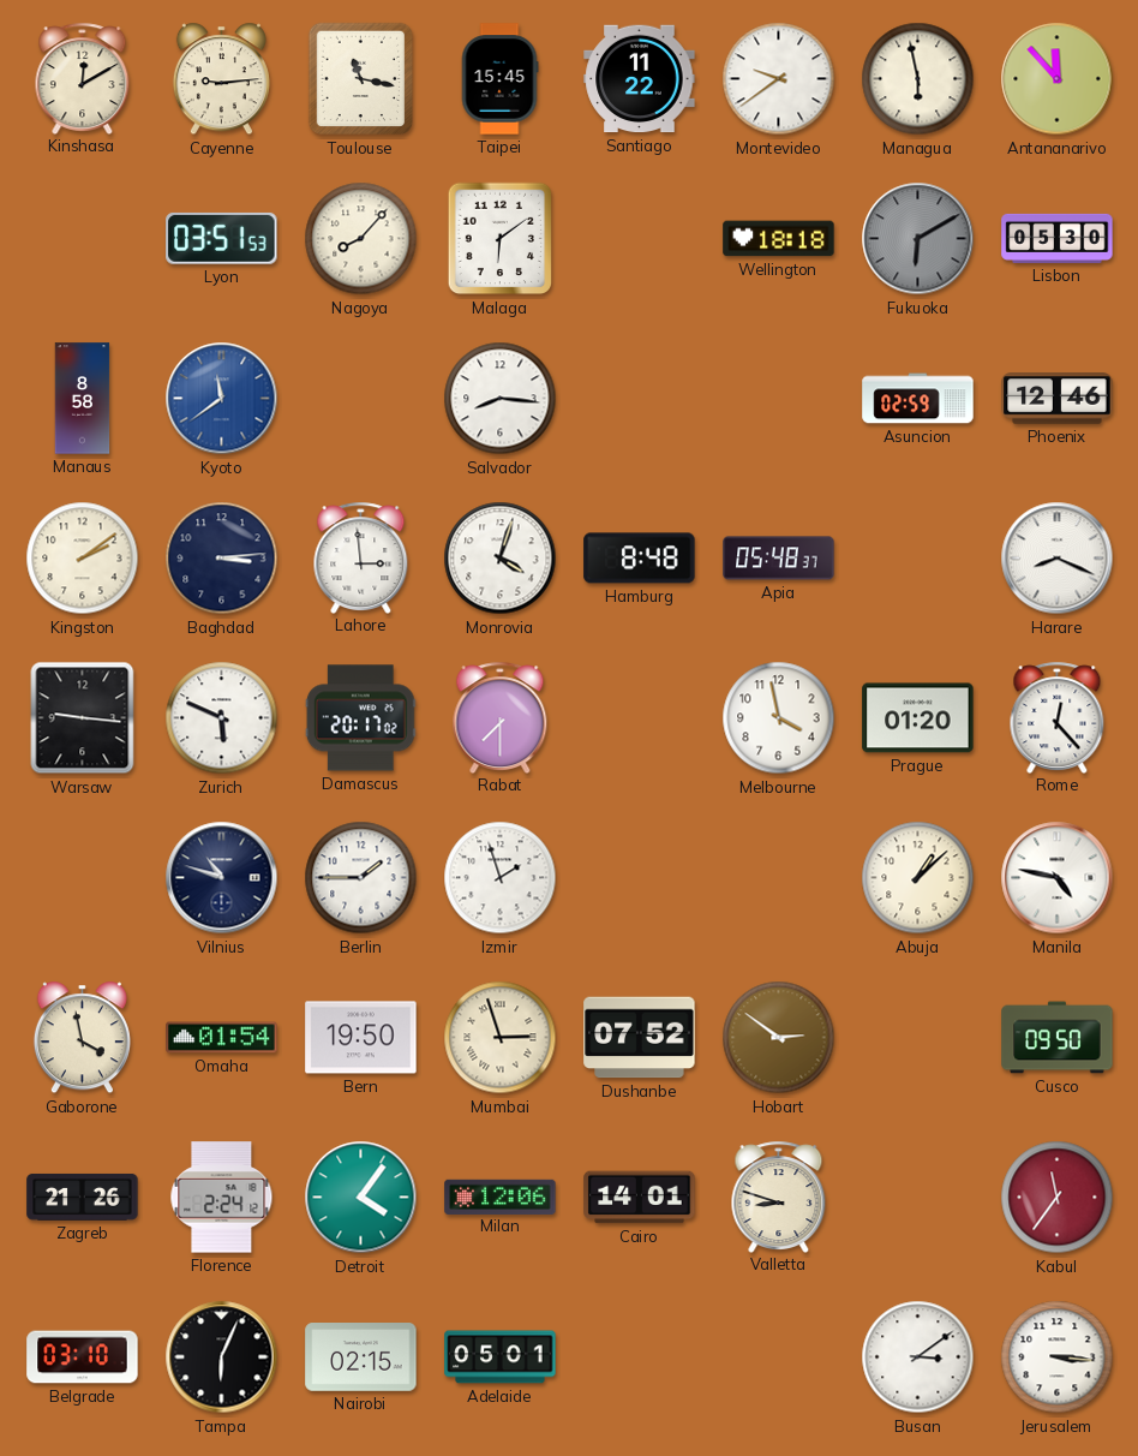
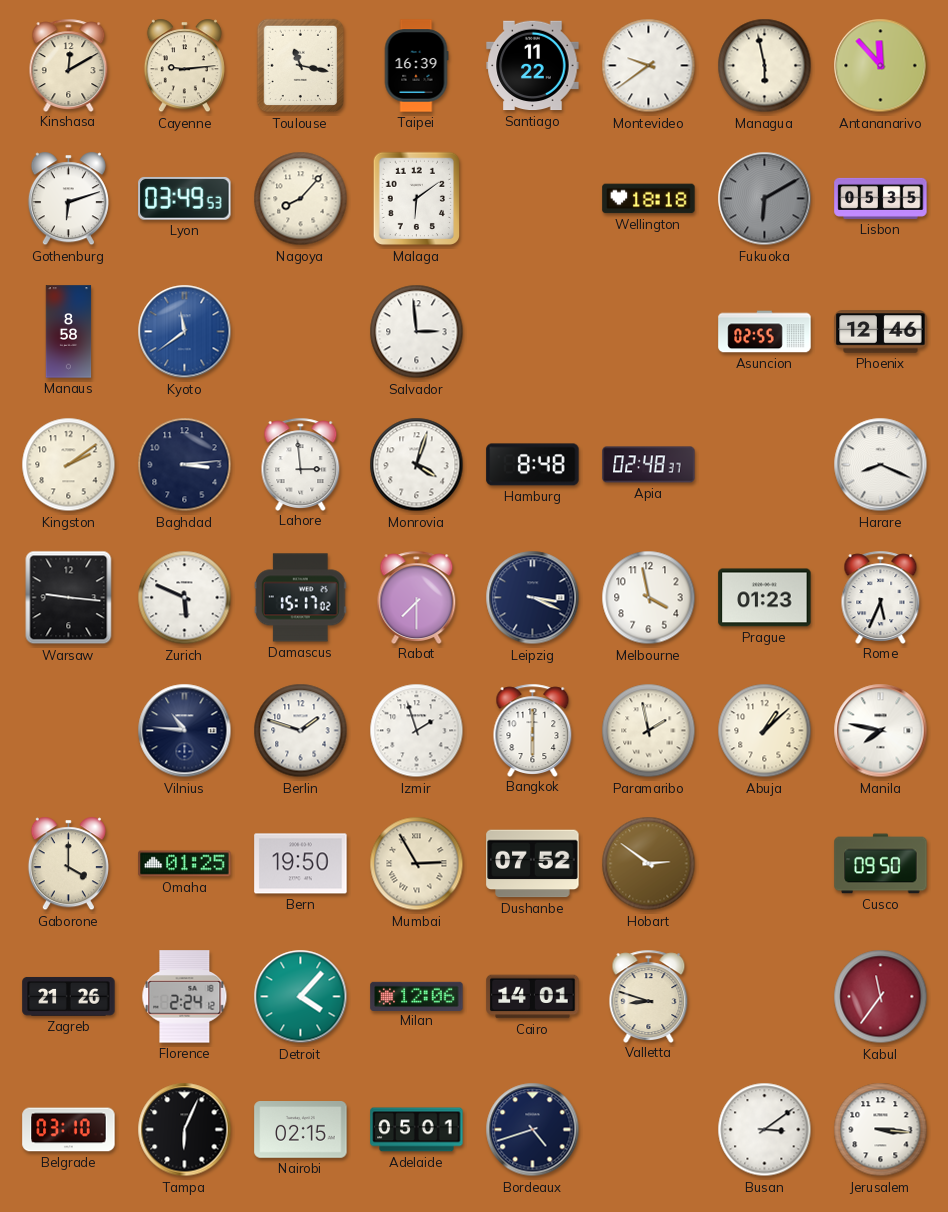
Taipei: 15:45 -> 16:39 (416, 66)
Gothenburg: none -> 6:12 (68, 199)
Lyon: 03:51 -> 03:49 (185, 198)
Lisbon: 05:30 -> 05:35 (881, 198)
Salvador: 8:16 -> 2:59 (417, 332)
Asuncion: 02:59 -> 02:55 (765, 332)
Apia: 05:48 -> 02:48 (649, 465)
Damascus: 20:17 -> 15:17 (300, 598)
Leipzig: none -> 3:19 (533, 598)
Prague: 01:20 -> 01:23 (765, 598)
Rome: 12:23 -> 5:34 (881, 597)
Vilnius: 10:48 -> 10:46 (185, 731)
Berlin: 1:45 -> 1:48 (301, 731)
Bangkok: none -> 6:00 (533, 730)
Paramaribo: none -> 1:58 (649, 731)
Manila: 4:47 -> 7:47 (881, 731)
Gaborone: 3:58 -> 4:00 (68, 864)
Omaha: 01:54 -> 01:25 (185, 864)
Mumbai: 2:57 -> 2:55 (417, 864)
Detroit: 4:06 -> 4:07 (301, 997)
Bordeaux: none -> 4:42 (533, 1130)
